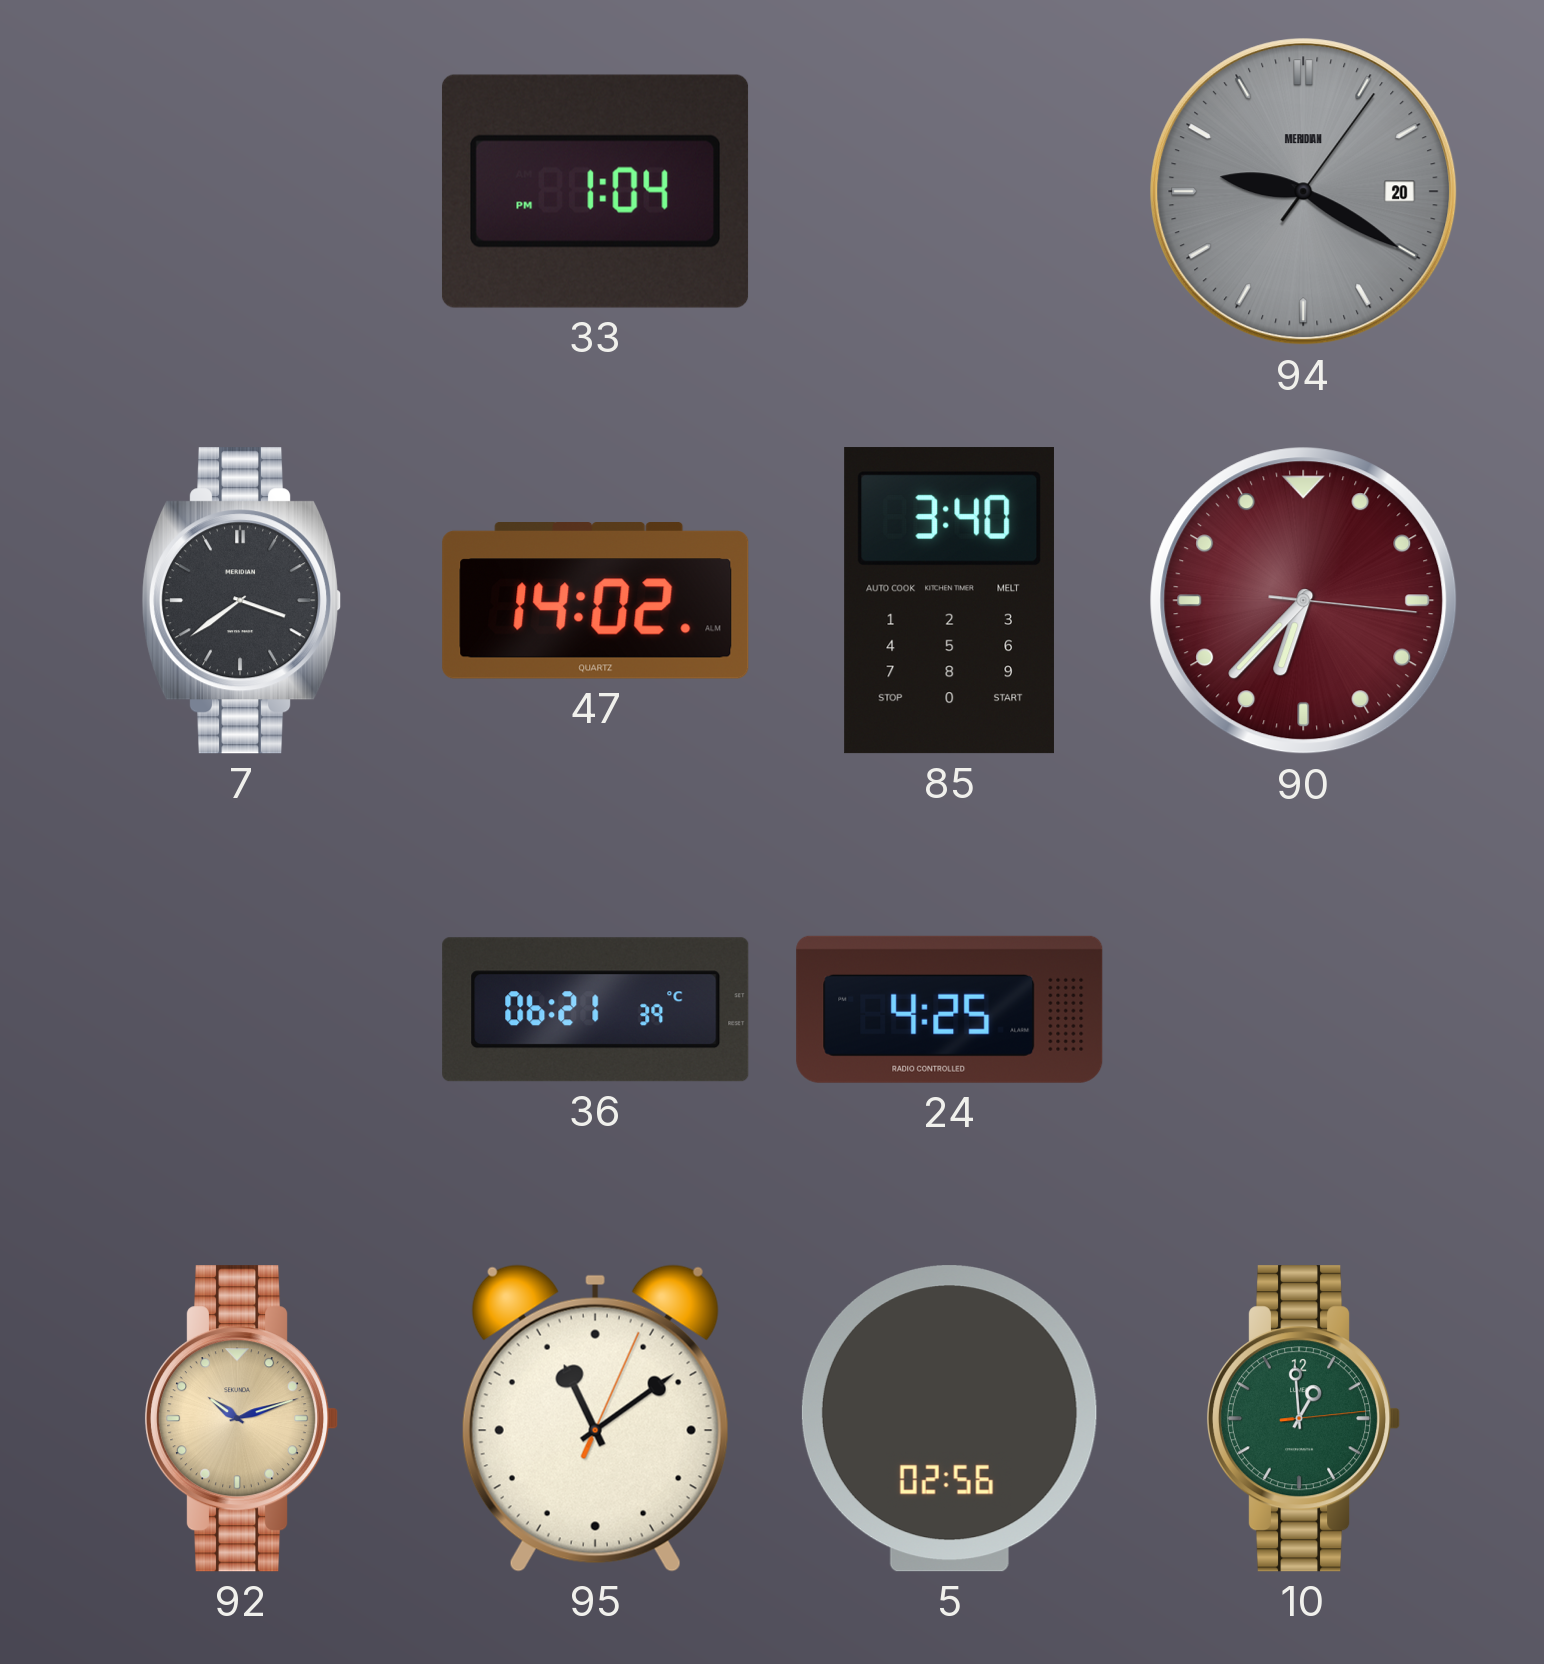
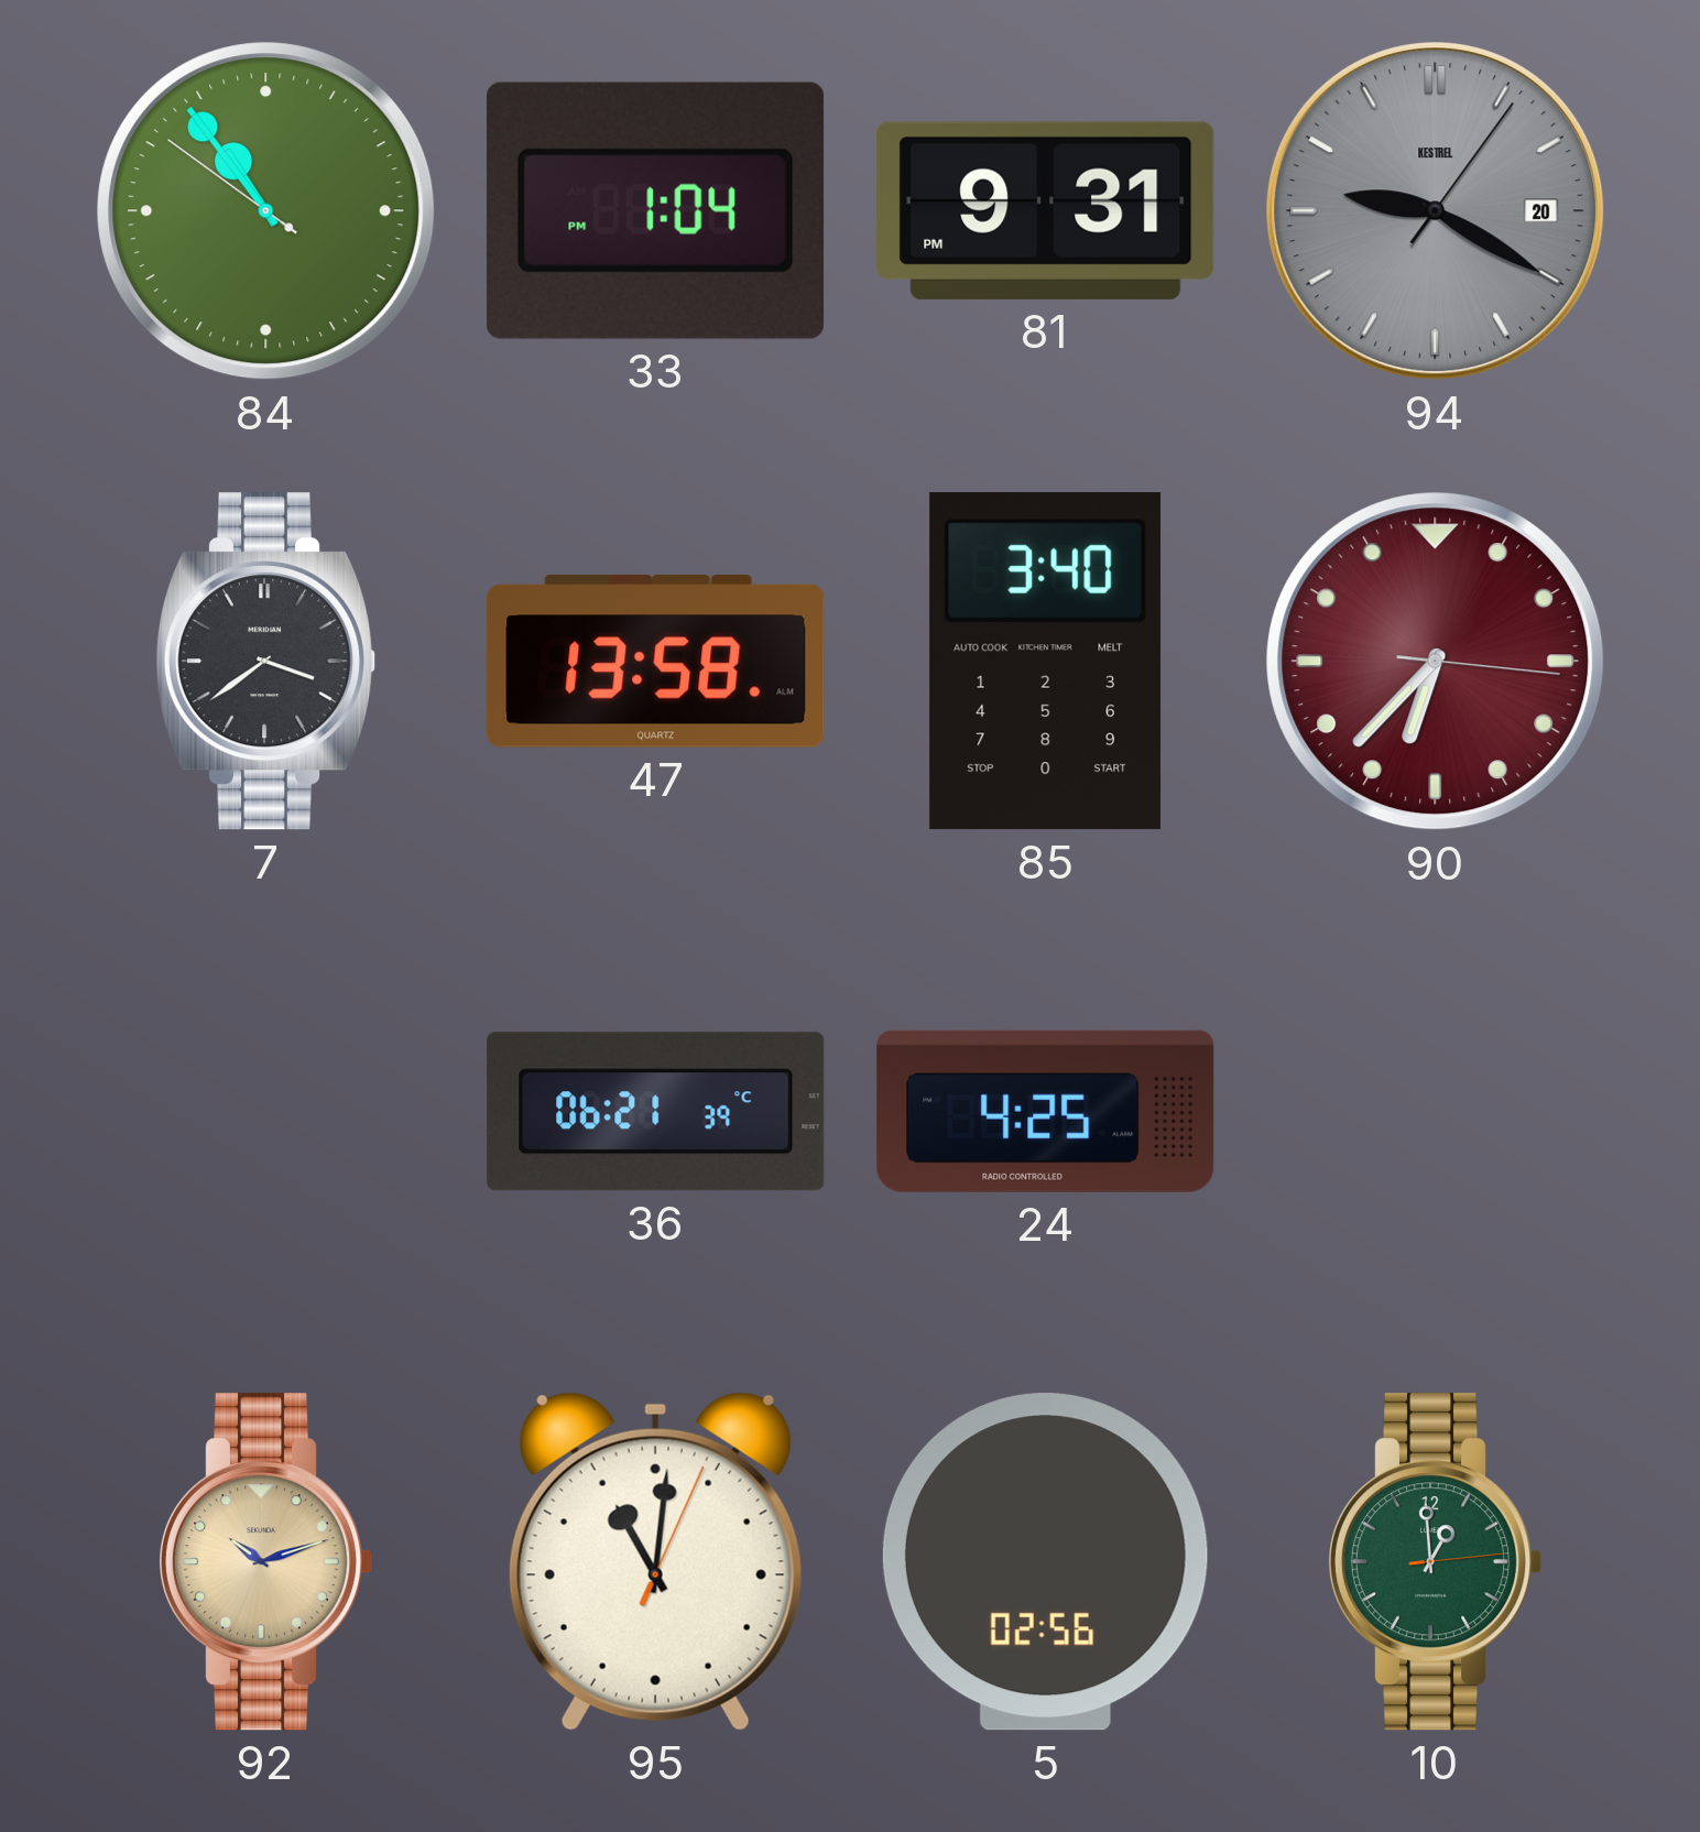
84: none -> 10:53 (266, 211)
81: none -> 9:31 (1046, 210)
94 brand: MERIDIAN -> KESTREL (1436, 211)
47: 14:02 -> 13:58 (656, 662)
95: 11:09 -> 11:01 (655, 1561)
